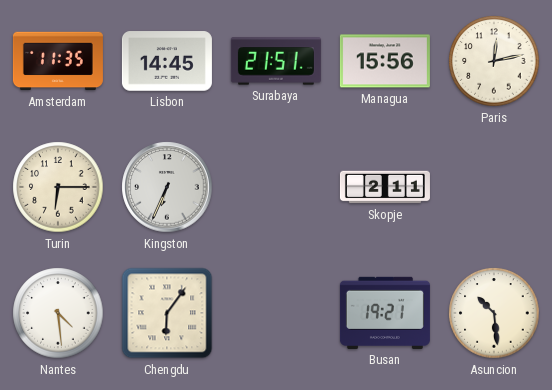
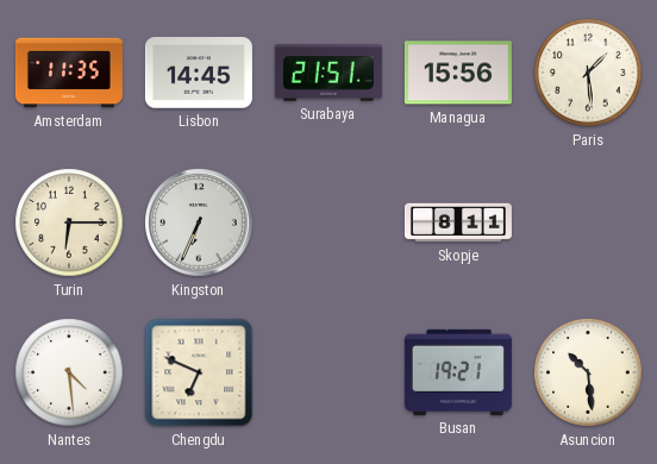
Paris: 12:13 -> 1:29 (588, 73)
Skopje: 2:11 -> 8:11 (458, 222)
Chengdu: 6:06 -> 6:49 (199, 372)
